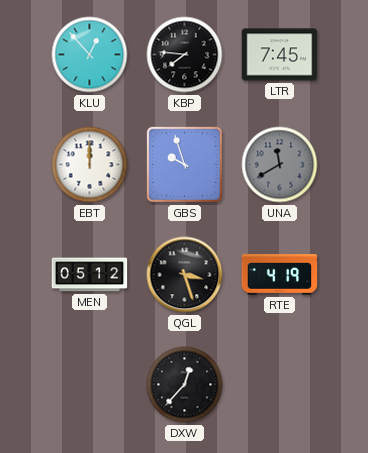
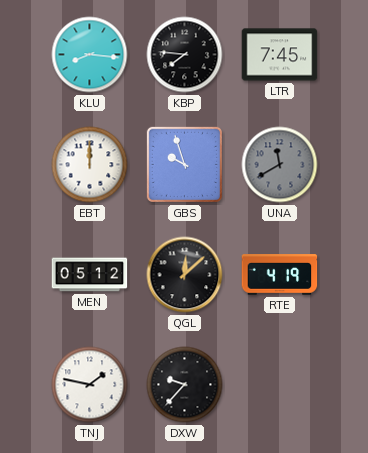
KLU: 12:53 -> 8:16 (90, 55)
QGL: 3:27 -> 12:08 (185, 275)
TNJ: none -> 1:47 (90, 385)
DXW: 12:37 -> 9:37 (185, 385)
